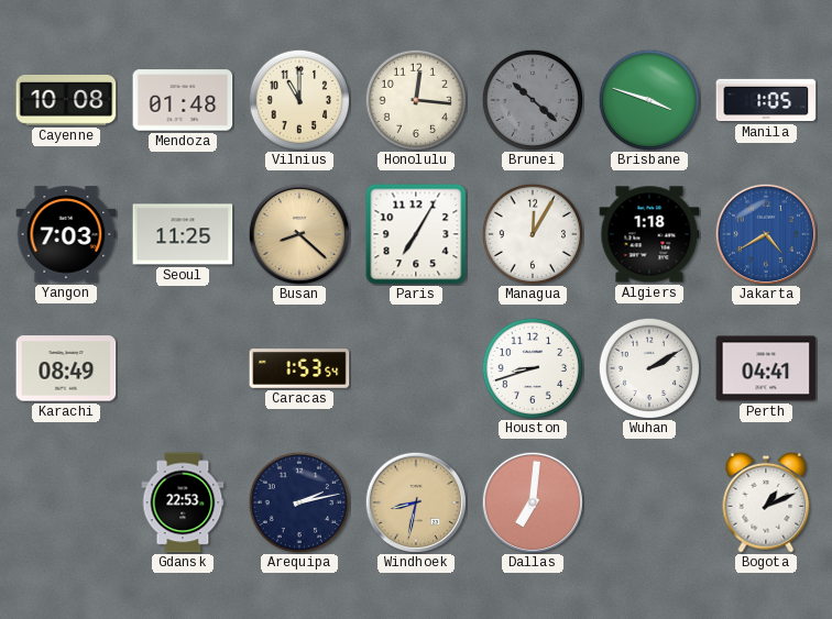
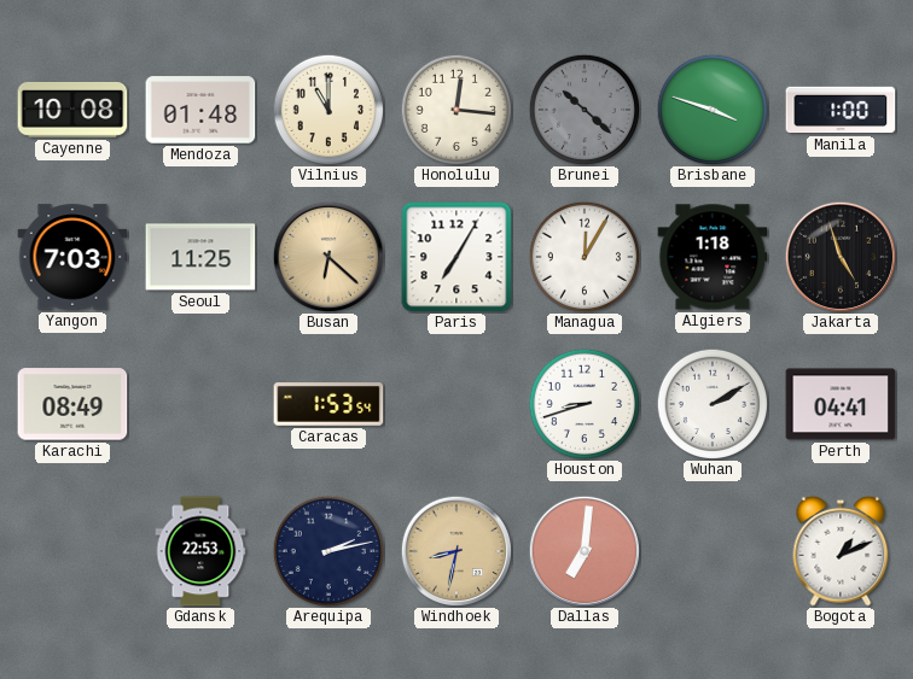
Manila: 1:05 -> 1:00 (841, 110)
Busan: 8:22 -> 6:22 (327, 256)
Jakarta: 4:40 -> 4:57 (839, 256)
Jakarta dial: blue -> black (839, 256)
